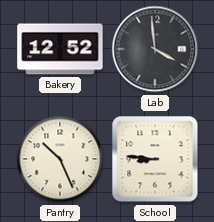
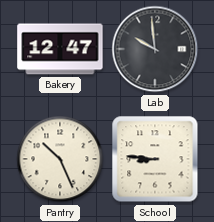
Bakery: 12:52 -> 12:47 (60, 49)
Lab: 3:59 -> 9:59 (155, 49)
